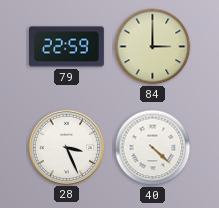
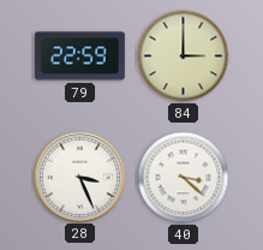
40: 4:22 -> 3:22 (184, 178)
